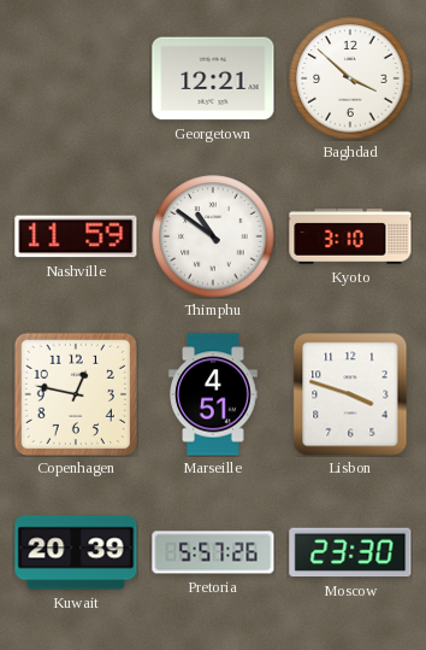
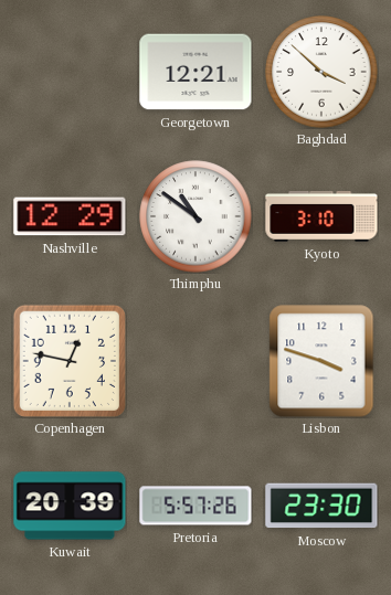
Nashville: 11:59 -> 12:29 (70, 216)
Marseille: 4:51 -> none (213, 394)
